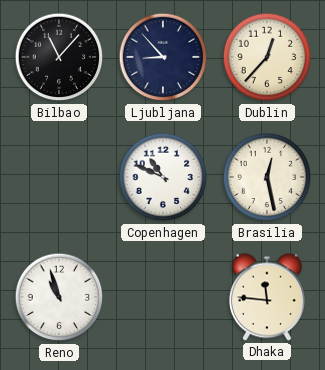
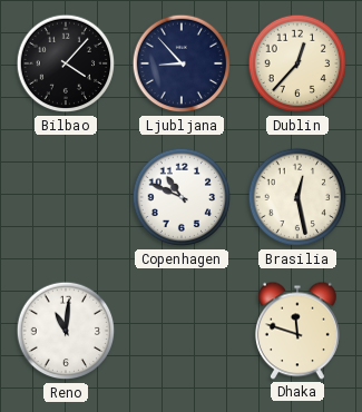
Bilbao: 11:07 -> 4:07 (66, 63)
Reno: 10:57 -> 11:01 (66, 331)
Dhaka: 11:46 -> 11:48 (297, 331)
